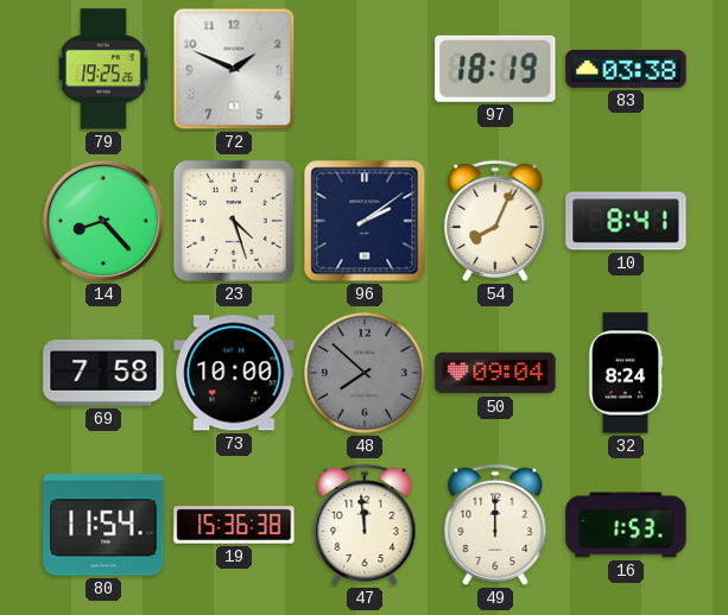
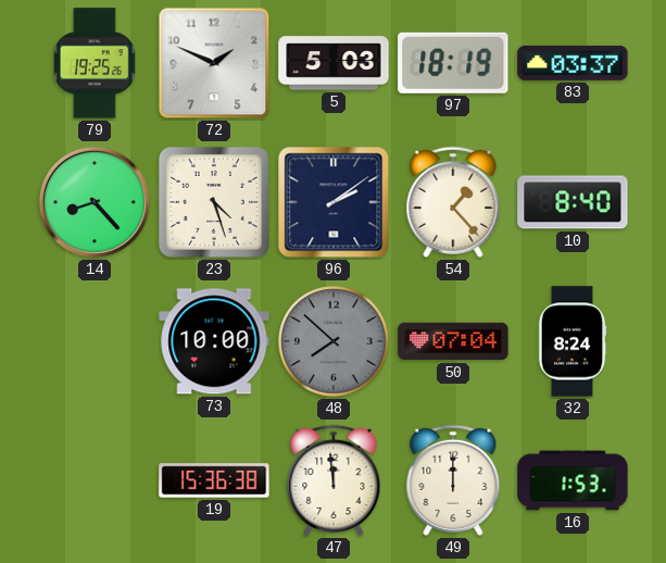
5: none -> 5:03 (334, 63)
83: 03:38 -> 03:37 (573, 63)
54: 8:04 -> 1:23 (453, 202)
10: 8:41 -> 8:40 (573, 202)
69: 7:58 -> none (103, 373)
50: 09:04 -> 07:04 (453, 341)
80: 11:54 -> none (103, 525)
